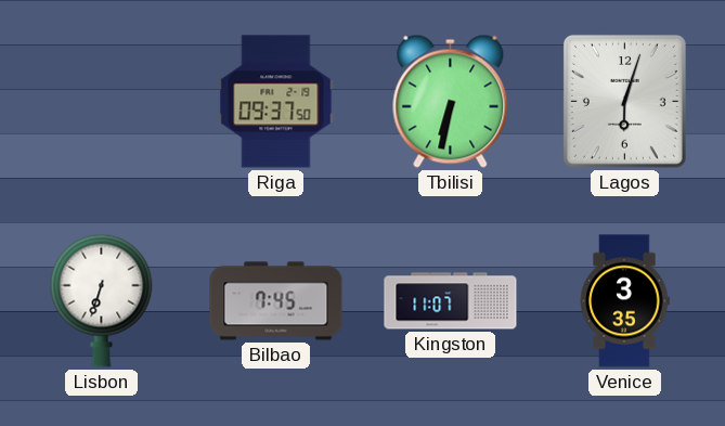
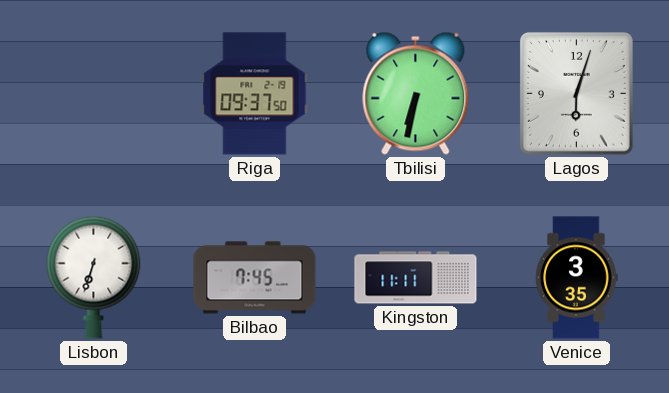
Kingston: 11:07 -> 11:11 (416, 278)
